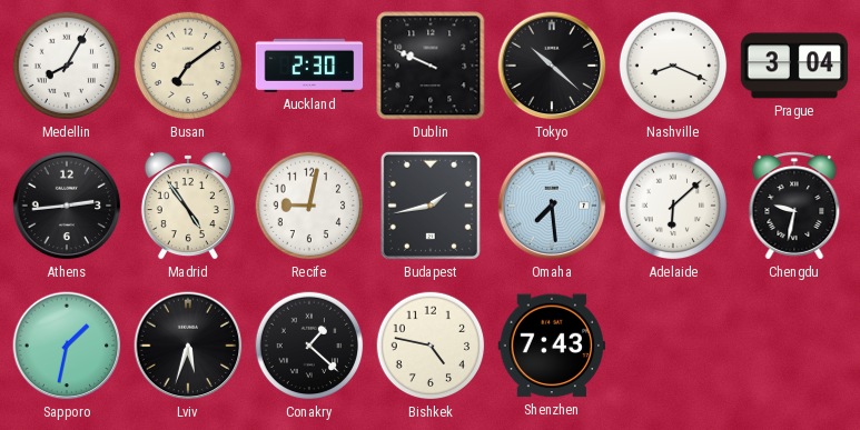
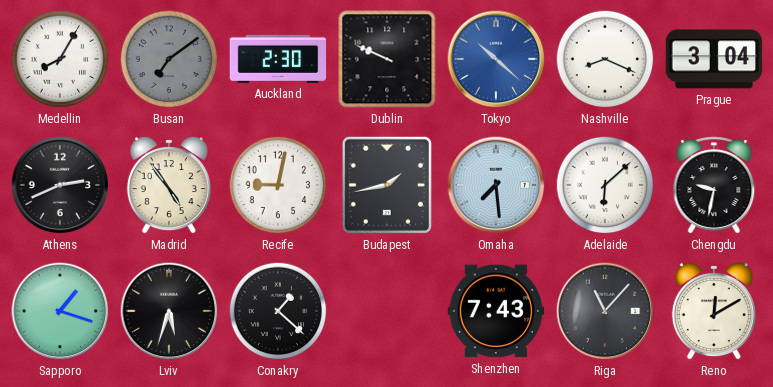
Busan dial: cream -> grey (169, 59)
Tokyo dial: black -> blue (496, 59)
Athens: 2:44 -> 2:41 (60, 185)
Sapporo: 1:32 -> 1:18 (60, 311)
Bishkek: 4:47 -> none (431, 346)
Riga: none -> 11:07 (605, 311)
Reno: none -> 12:10 (714, 311)
